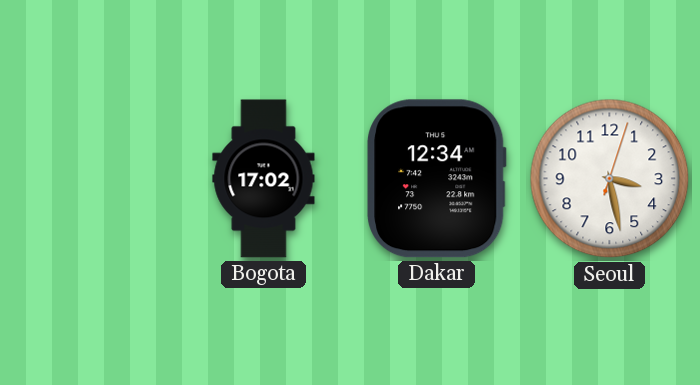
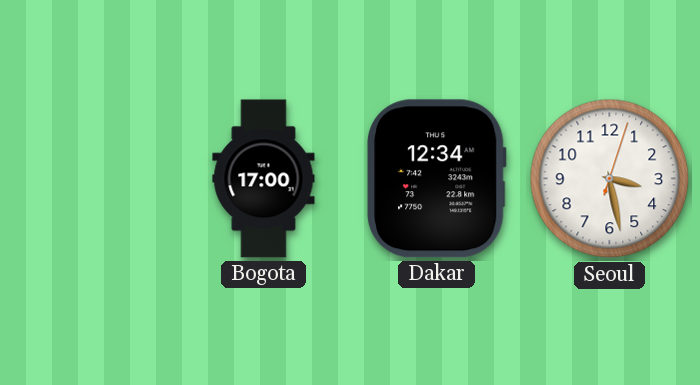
Bogota: 17:02 -> 17:00 (264, 179)
